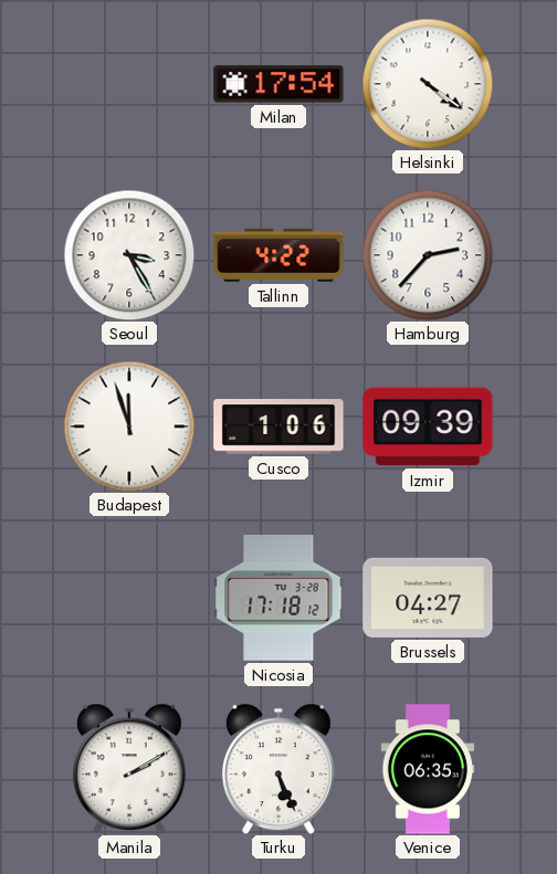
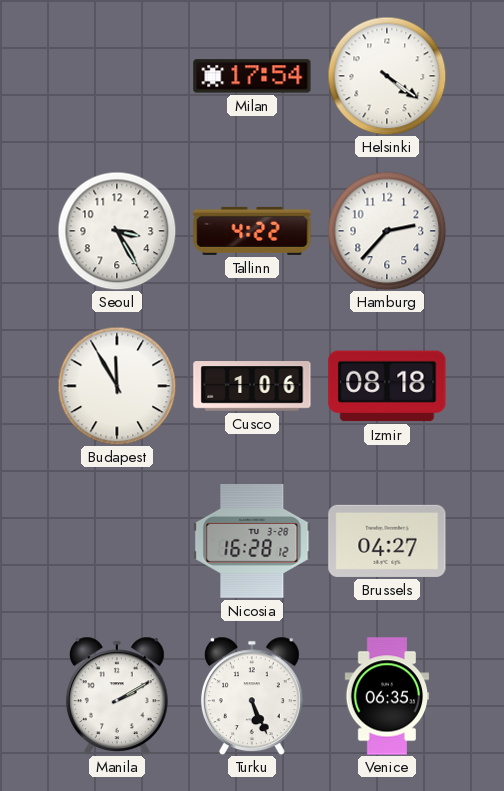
Budapest: 11:57 -> 11:55 (117, 386)
Izmir: 09:39 -> 08:18 (387, 386)
Nicosia: 17:18 -> 16:28 (252, 542)
